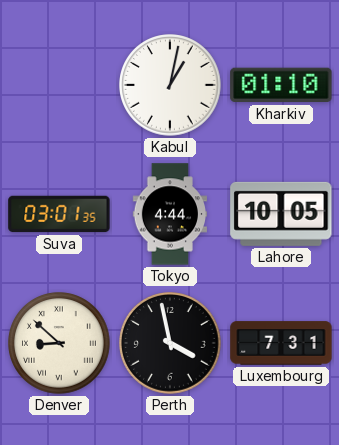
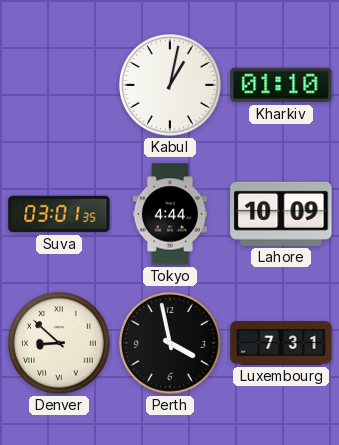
Lahore: 10:05 -> 10:09 (281, 214)
